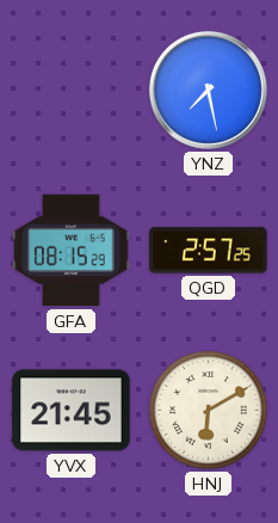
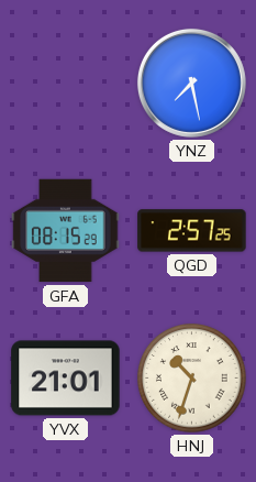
YVX: 21:45 -> 21:01 (66, 379)
HNJ: 6:10 -> 10:33 (192, 379)
